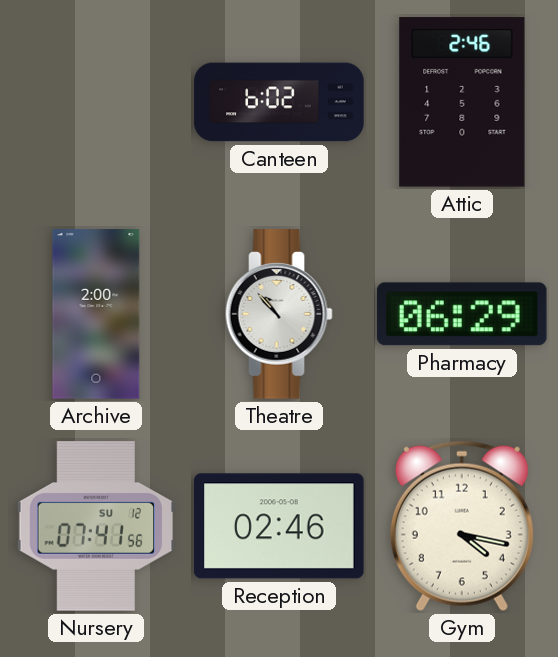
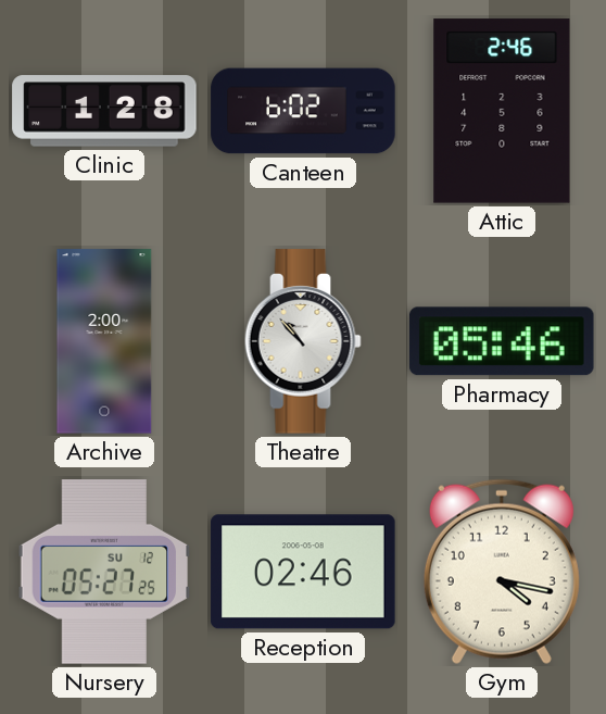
Clinic: none -> 1:28 (104, 111)
Pharmacy: 06:29 -> 05:46 (502, 341)
Nursery: 07:41 -> 05:27 (104, 572)
